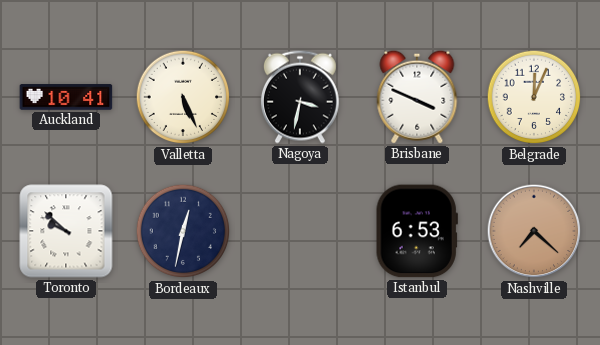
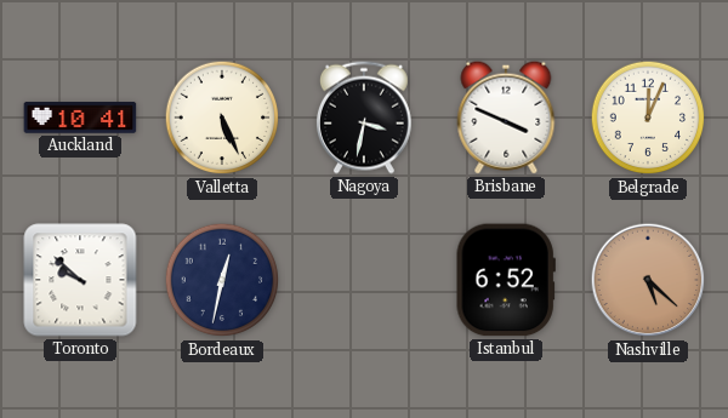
Istanbul: 6:53 -> 6:52 (506, 280)
Nashville: 7:22 -> 5:22 (648, 280)
